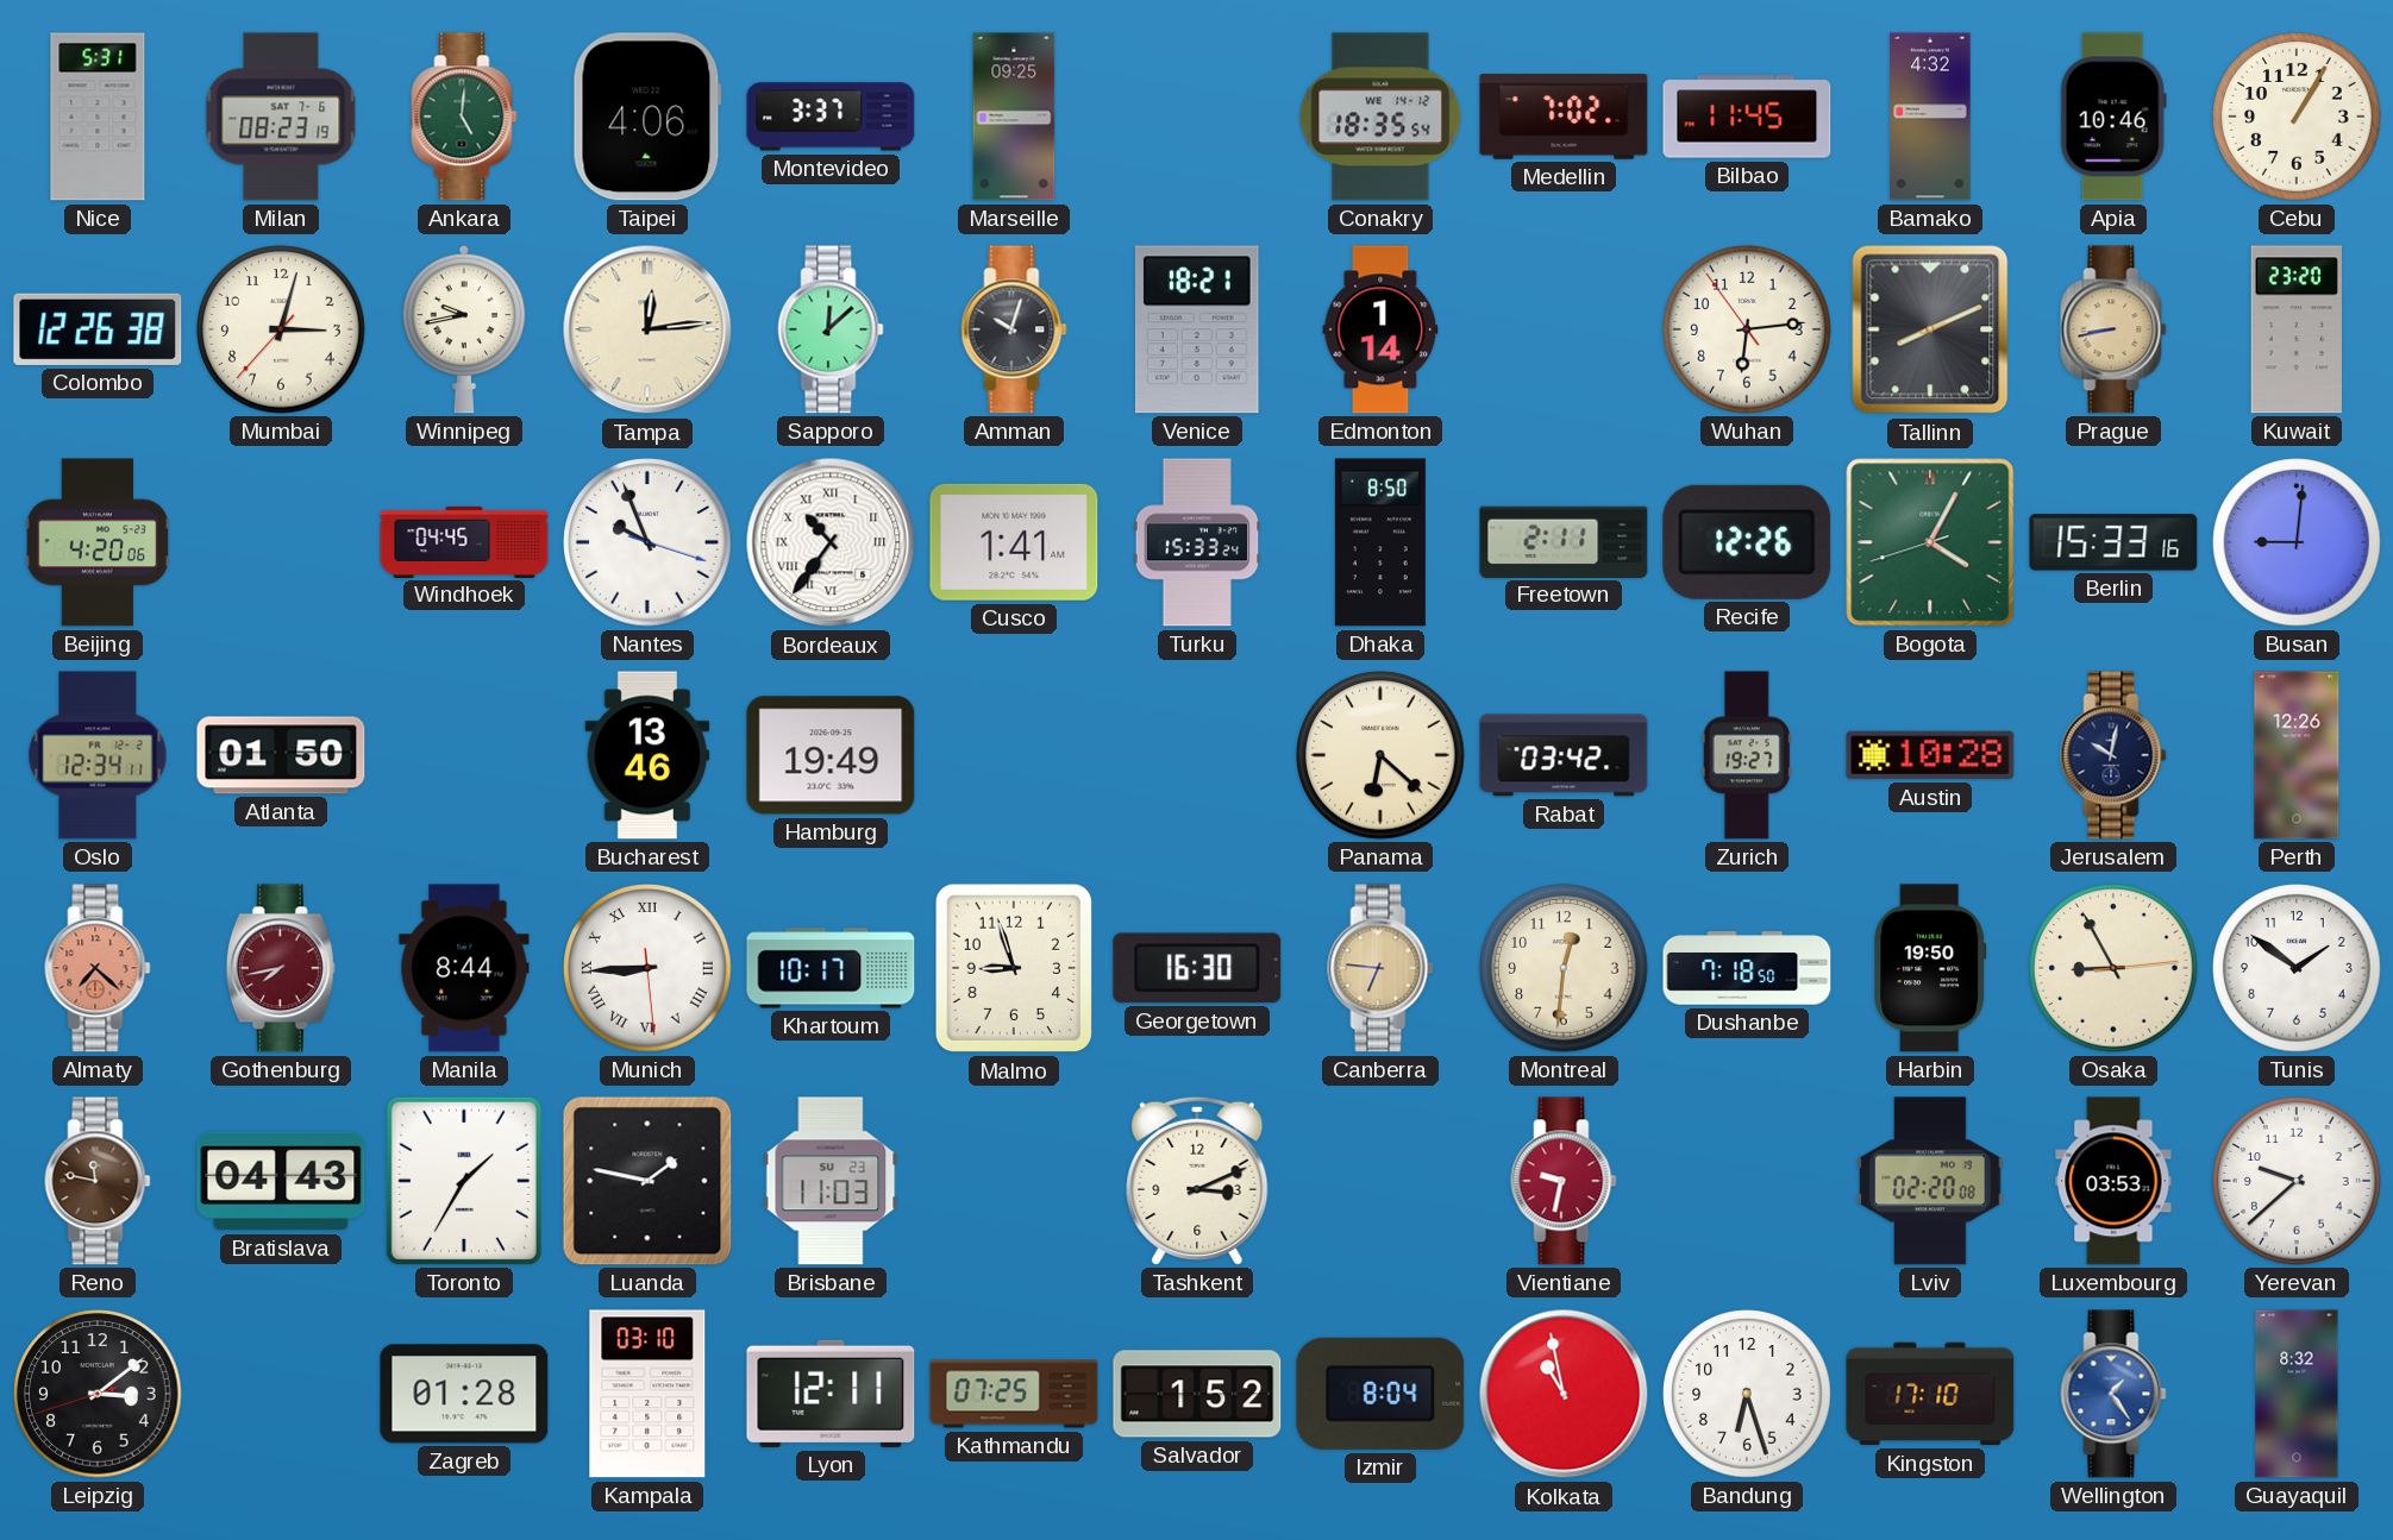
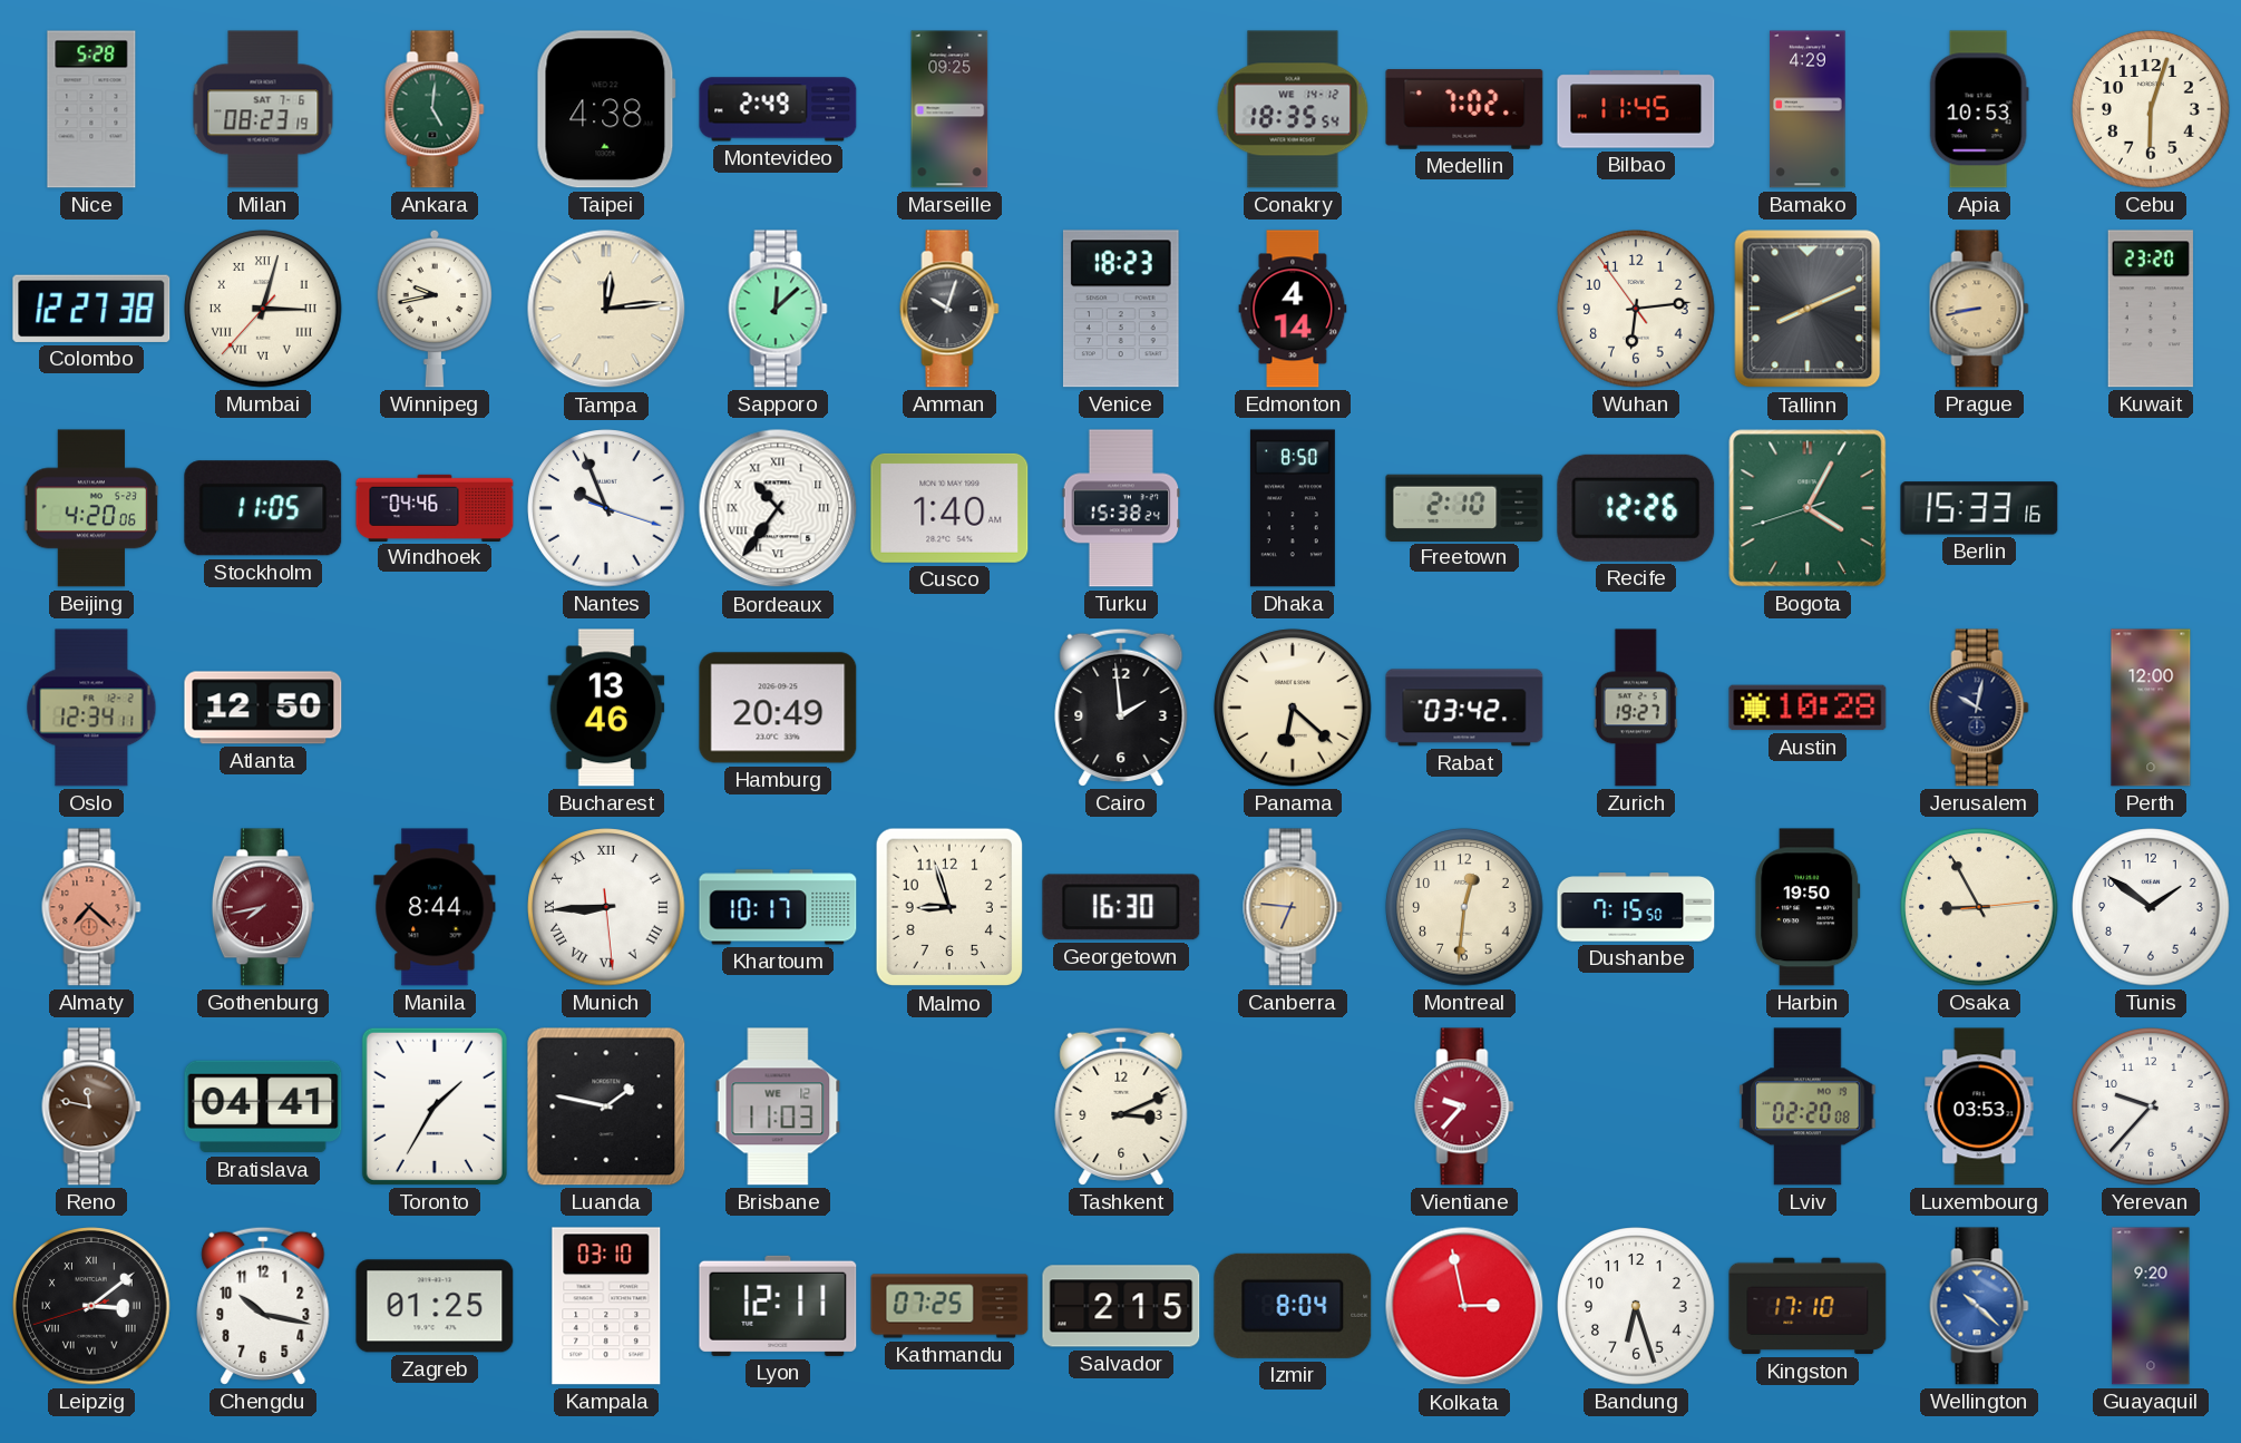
Nice: 5:31 -> 5:28 (91, 109)
Taipei: 4:06 -> 4:38 (606, 109)
Montevideo: 3:37 -> 2:49 (778, 109)
Bamako: 4:32 -> 4:29 (1808, 109)
Apia: 10:46 -> 10:53 (1979, 109)
Cebu: 1:05 -> 6:03 (2151, 109)
Colombo: 12:26 -> 12:27 (91, 309)
Mumbai numerals: Arabic -> Roman (263, 309)
Venice: 18:21 -> 18:23 (1121, 309)
Edmonton: 1:14 -> 4:14 (1293, 309)
Stockholm: none -> 11:05 (263, 508)
Windhoek: 04:45 -> 04:46 (435, 507)
Cusco: 1:41 -> 1:40 (949, 508)
Turku: 15:33 -> 15:38 (1121, 508)
Freetown: 2:11 -> 2:10 (1464, 507)
Busan: 9:01 -> none (2297, 542)
Atlanta: 01:50 -> 12:50 (263, 708)
Hamburg: 19:49 -> 20:49 (778, 708)
Cairo: none -> 1:59 (1121, 708)
Perth: 12:26 -> 12:00 (2151, 708)
Dushanbe: 7:18 -> 7:15 (1636, 907)
Bratislava: 04:43 -> 04:41 (263, 1106)
Brisbane date: SU 23 -> WE 12 (778, 1106)
Vientiane: 9:32 -> 9:37 (1464, 1106)
Yerevan: 9:38 -> 9:37 (2151, 1106)
Leipzig numerals: Arabic -> Roman (91, 1306)
Chengdu: none -> 10:17 (263, 1306)
Zagreb: 01:28 -> 01:25 (435, 1306)
Salvador: 1:52 -> 2:15 (1121, 1306)
Kolkata: 10:58 -> 2:58 (1464, 1306)
Wellington: 1:24 -> 10:22 (1979, 1306)
Guayaquil: 8:32 -> 9:20 (2151, 1306)
